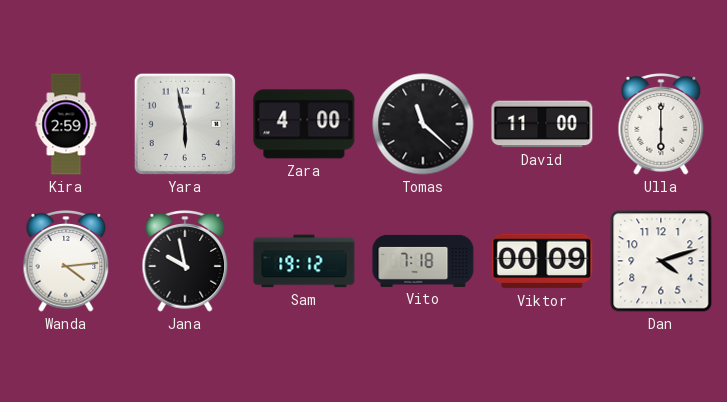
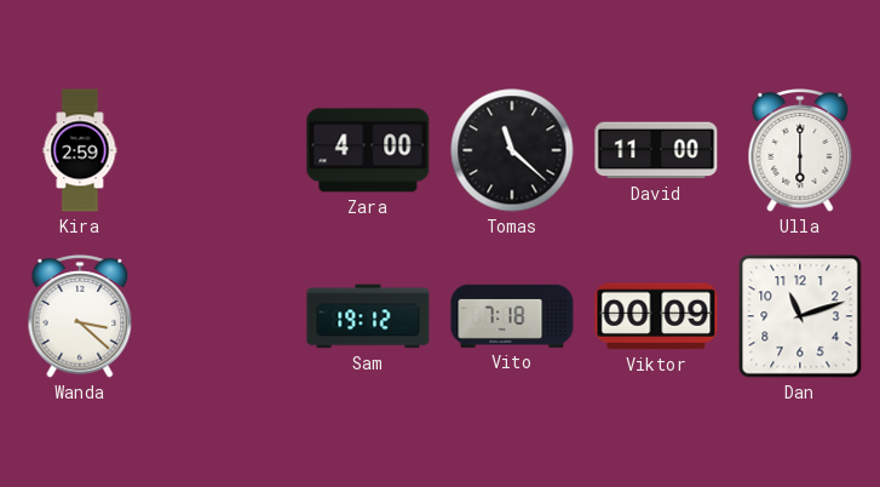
Yara: 5:58 -> none (185, 124)
Wanda: 4:14 -> 3:22 (80, 316)
Jana: 9:58 -> none (185, 261)
Dan: 4:12 -> 11:12 (800, 316)
